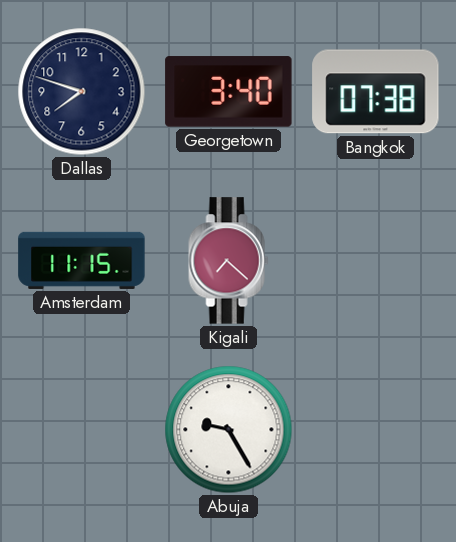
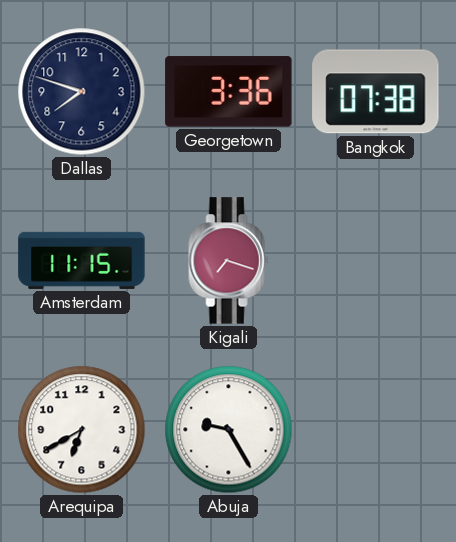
Georgetown: 3:40 -> 3:36 (229, 92)
Kigali: 7:22 -> 7:18 (229, 261)
Arequipa: none -> 6:40 (82, 430)
